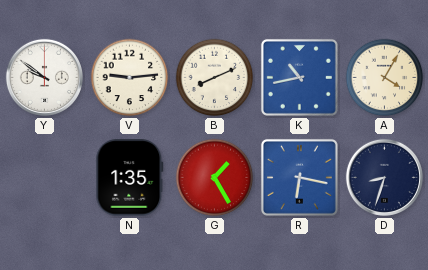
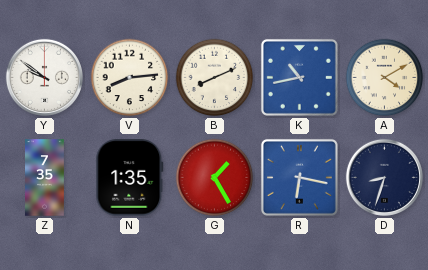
V: 9:14 -> 8:14 (130, 78)
A: 4:05 -> 4:10 (385, 78)
Z: none -> 7:35 (45, 178)
